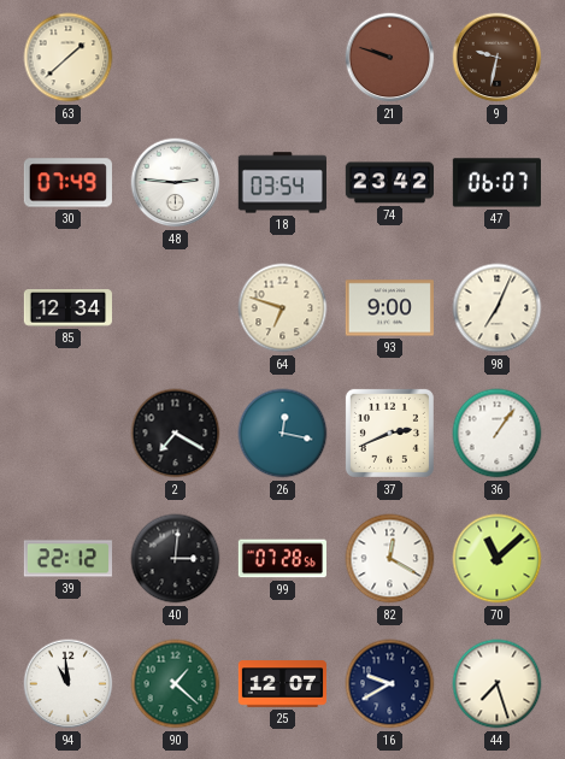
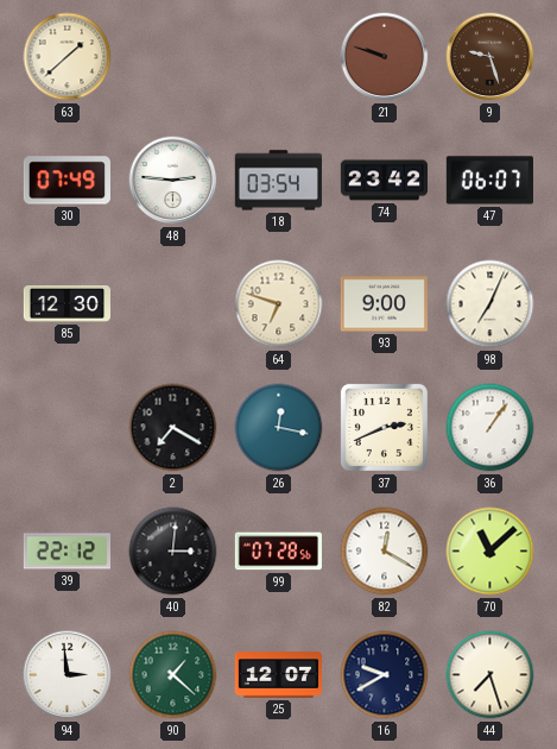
9: 9:32 -> 9:27 (490, 57)
85: 12:34 -> 12:30 (67, 304)
94: 10:59 -> 2:59 (68, 675)
